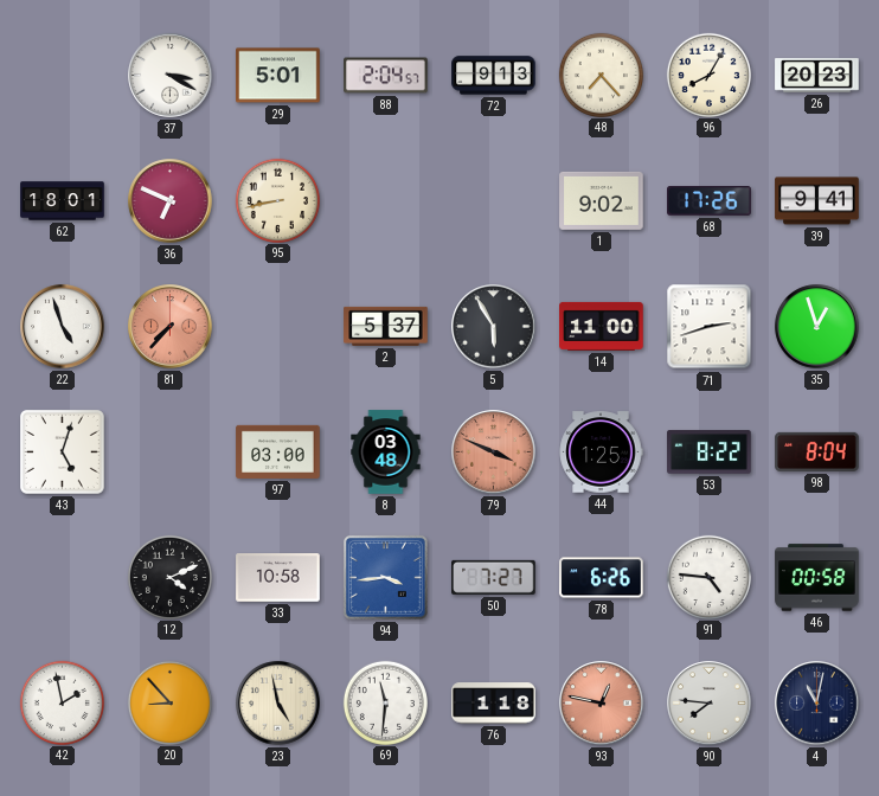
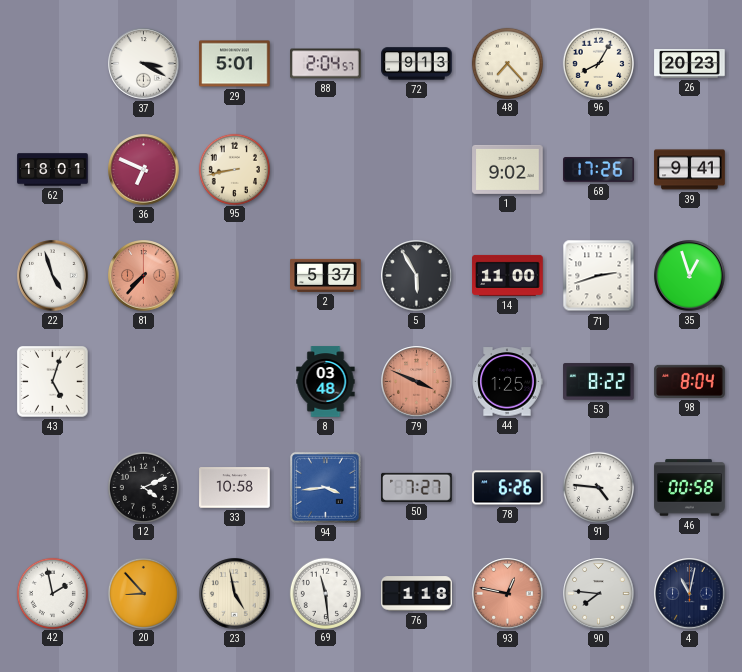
97: 03:00 -> none (278, 451)
69: 11:31 -> 11:29 (325, 593)
